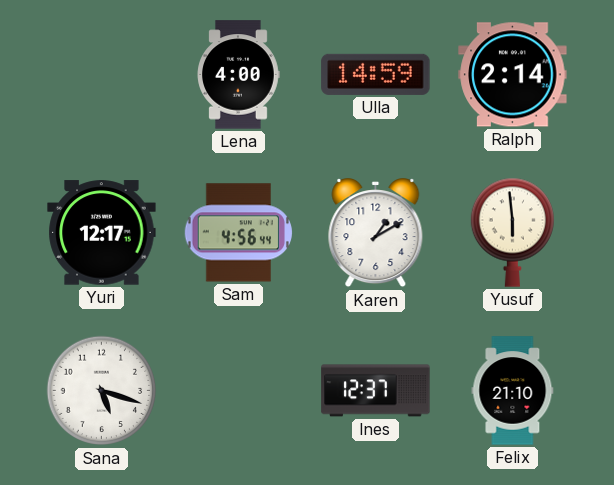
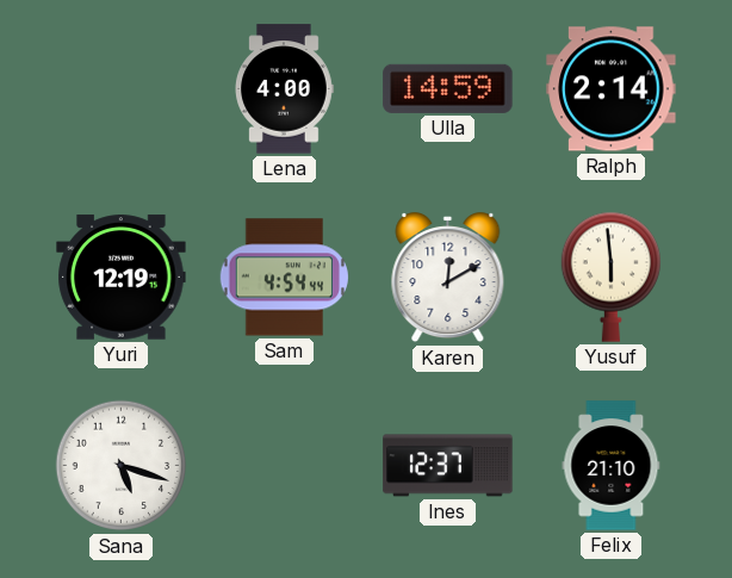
Yuri: 12:17 -> 12:19 (122, 278)
Sam: 4:56 -> 4:54 (284, 278)
Karen: 1:10 -> 12:10 (448, 278)
